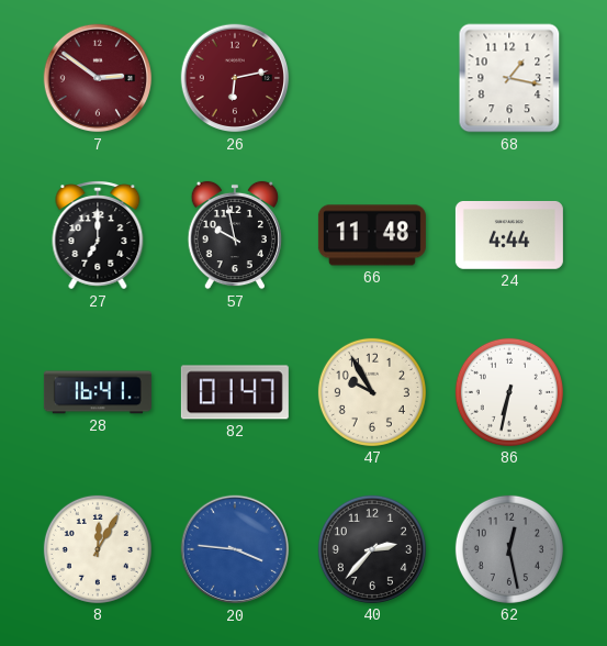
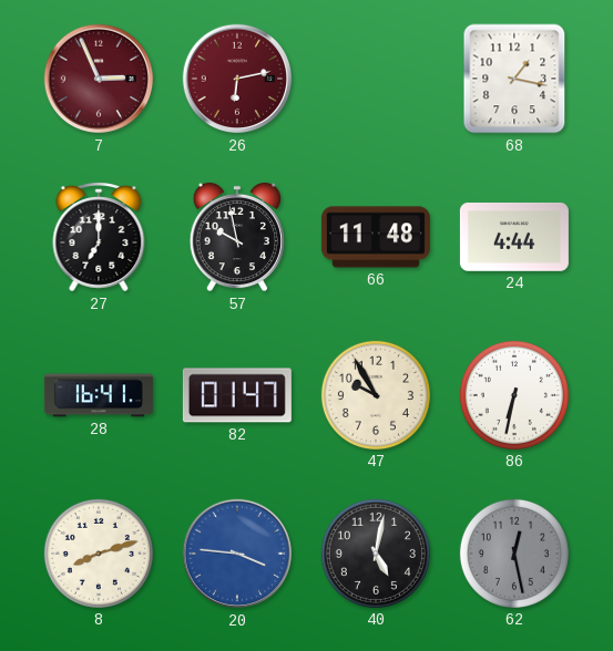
7: 2:51 -> 2:56 (99, 79)
8: 12:05 -> 8:12 (99, 554)
40: 2:37 -> 5:02 (376, 554)
